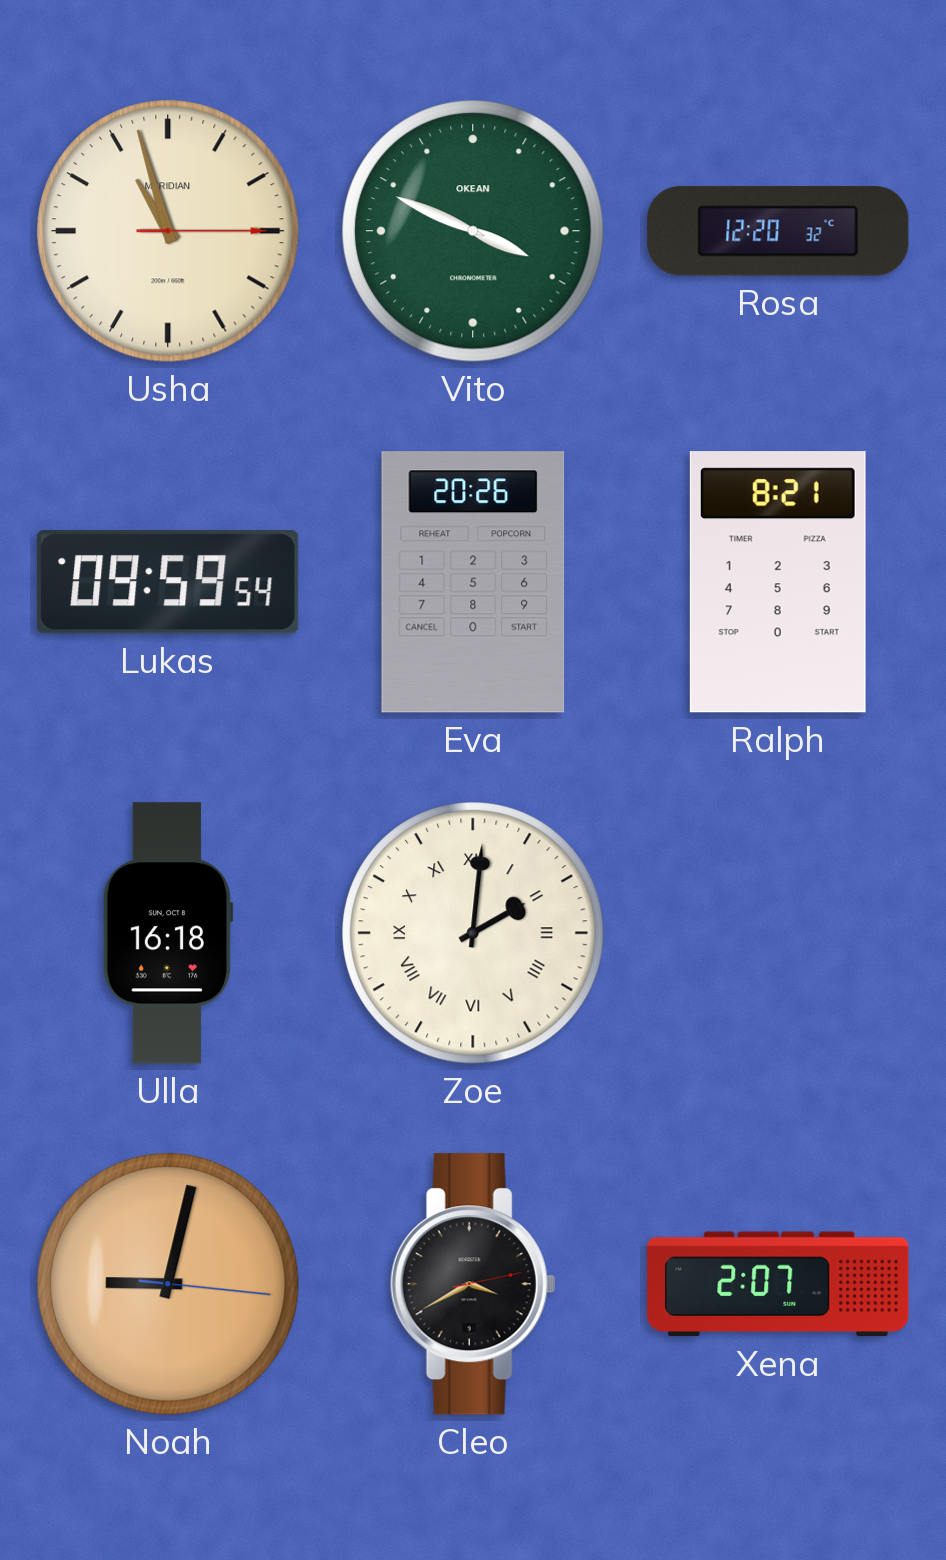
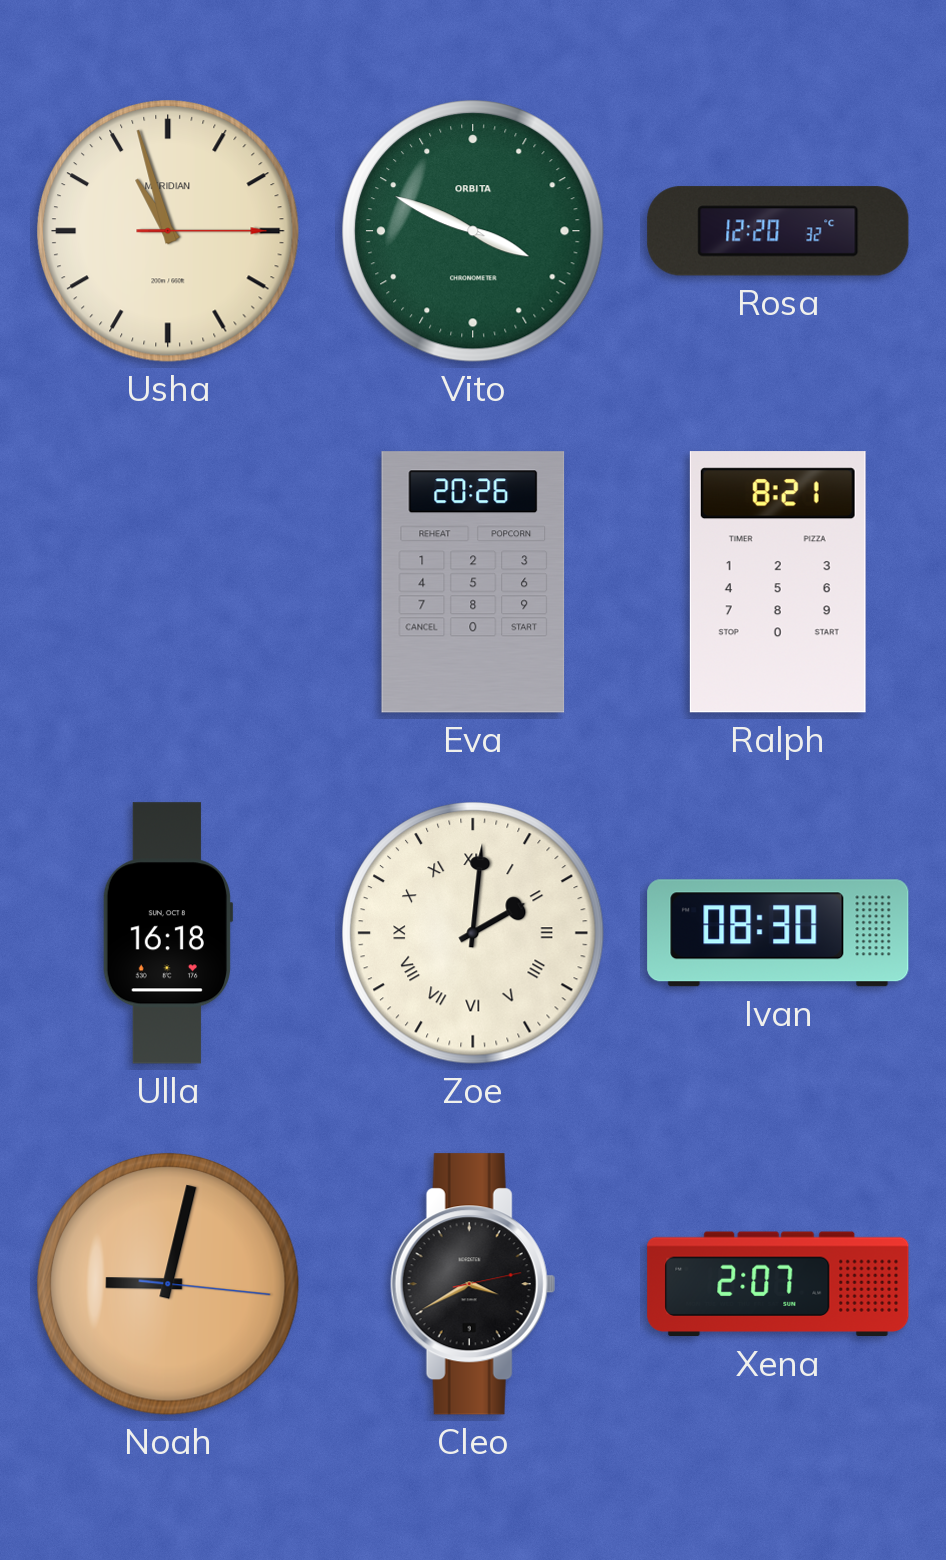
Vito brand: OKEAN -> ORBITA (474, 232)
Lukas: 09:59 -> none (168, 582)
Ivan: none -> 08:30 (778, 933)
